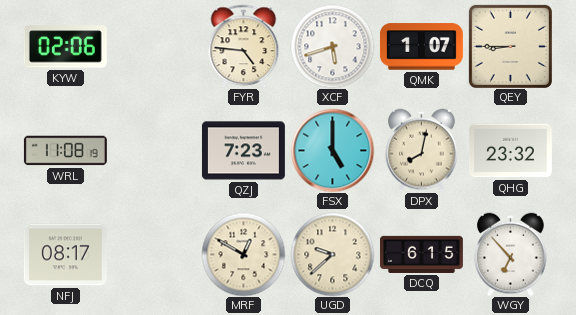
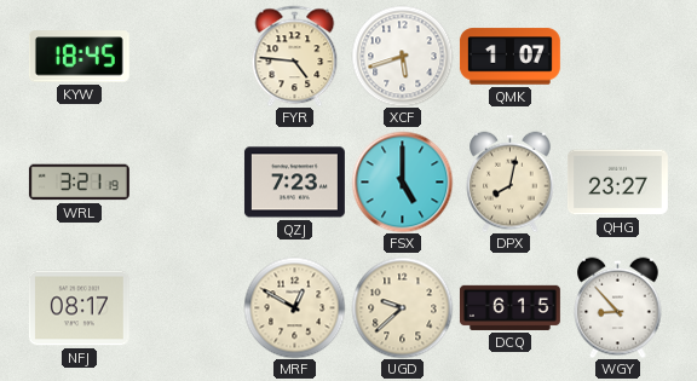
KYW: 02:06 -> 18:45 (79, 57)
QEY: 8:45 -> none (510, 46)
WRL: 11:08 -> 3:21 (79, 183)
QHG: 23:32 -> 23:27 (617, 183)
WGY: 6:53 -> 8:53 (618, 307)
